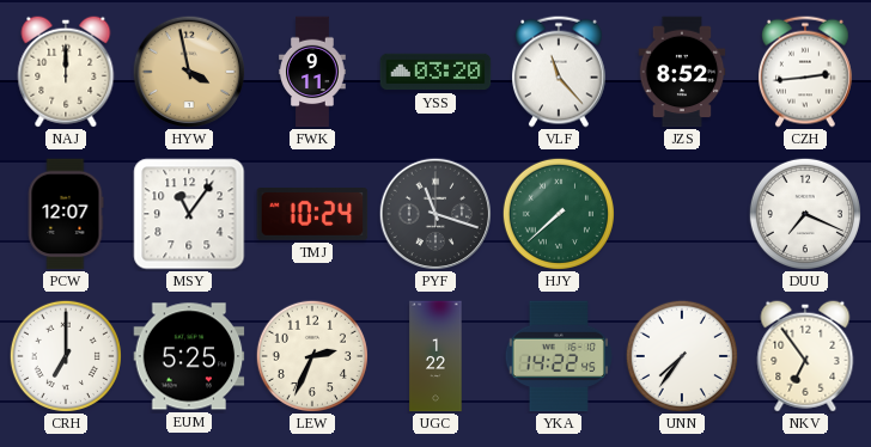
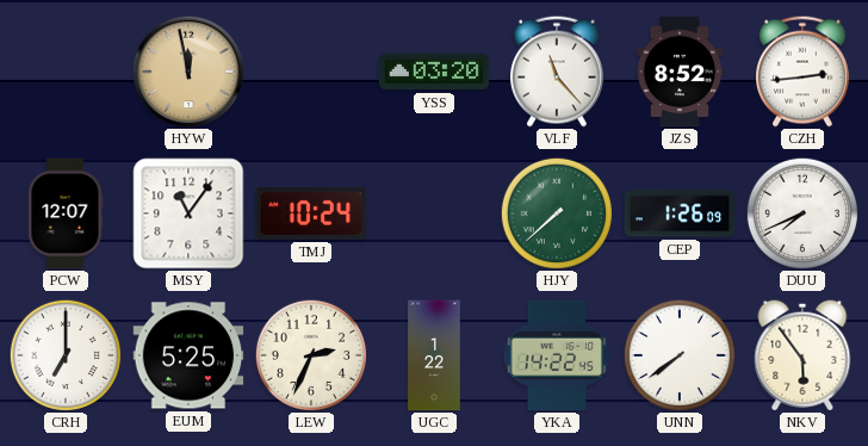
NAJ: 12:00 -> none (66, 72)
HYW: 3:58 -> 11:58 (188, 72)
FWK: 9:11 -> none (312, 72)
PYF: 11:18 -> none (435, 214)
CEP: none -> 1:26 (680, 213)
DUU: 7:19 -> 7:41 (802, 213)
UNN: 7:36 -> 7:39 (680, 355)
NKV: 6:54 -> 5:54 (802, 355)
